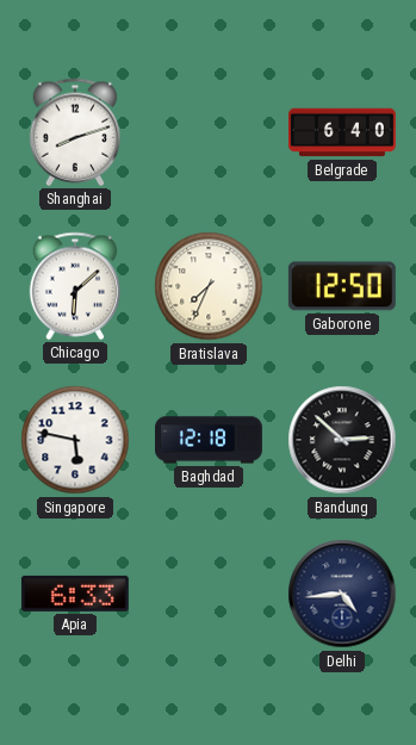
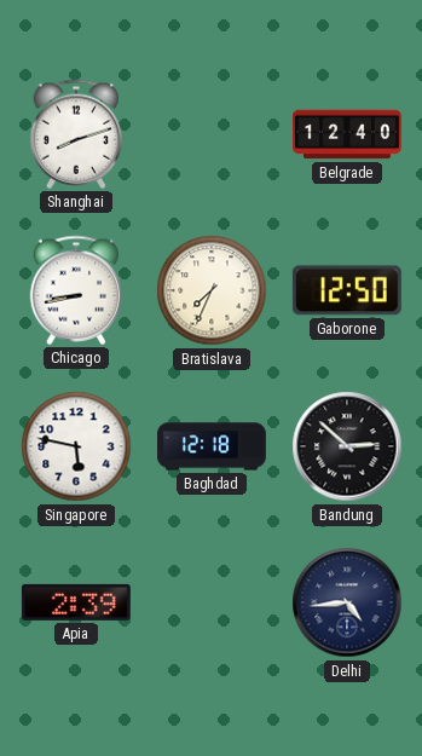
Belgrade: 6:40 -> 12:40 (348, 134)
Chicago: 6:08 -> 8:43 (76, 290)
Apia: 6:33 -> 2:39 (76, 602)
